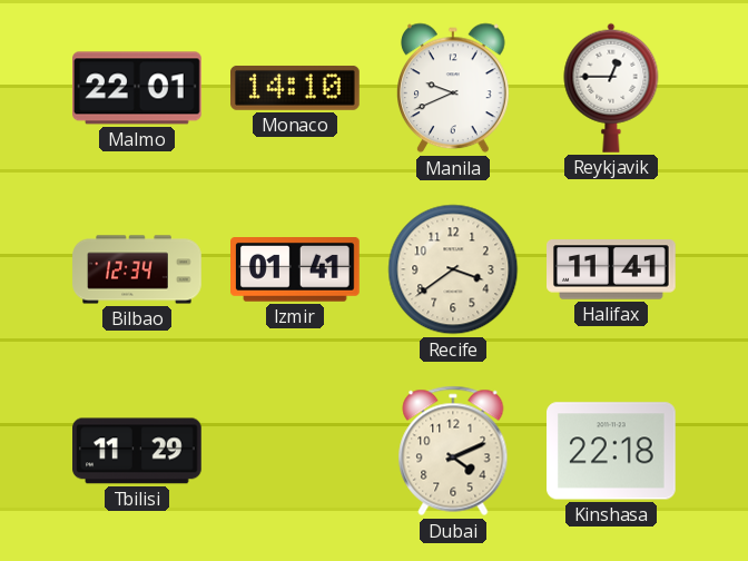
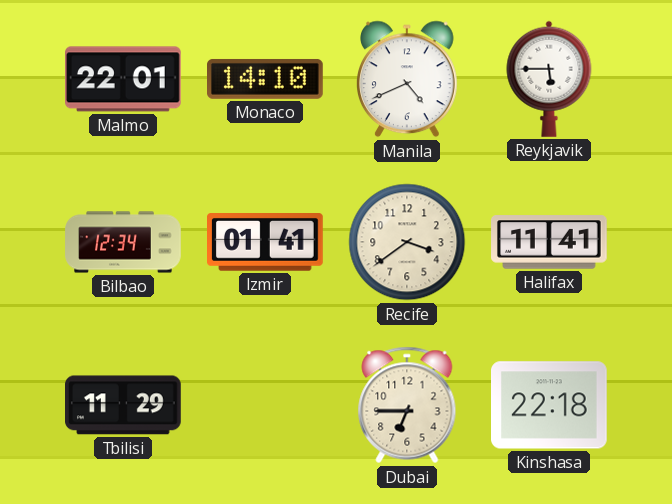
Manila: 9:41 -> 4:41 (408, 79)
Reykjavik: 12:45 -> 5:45 (549, 79)
Dubai: 4:11 -> 6:45 (407, 405)
